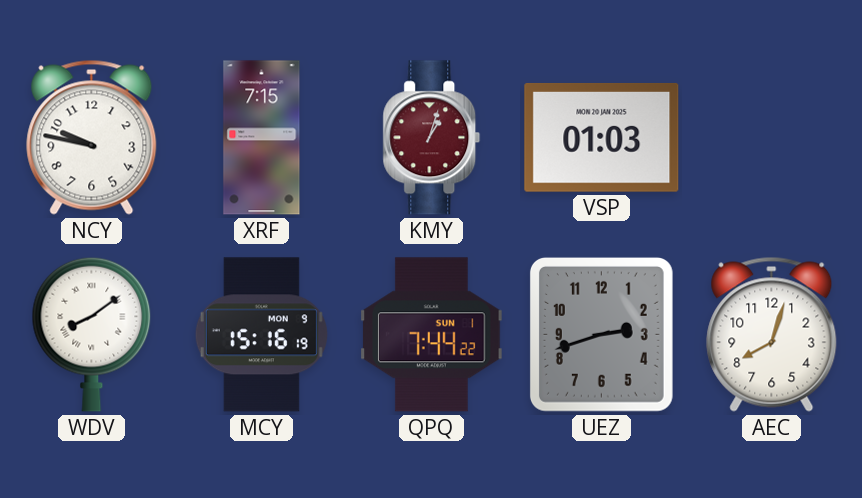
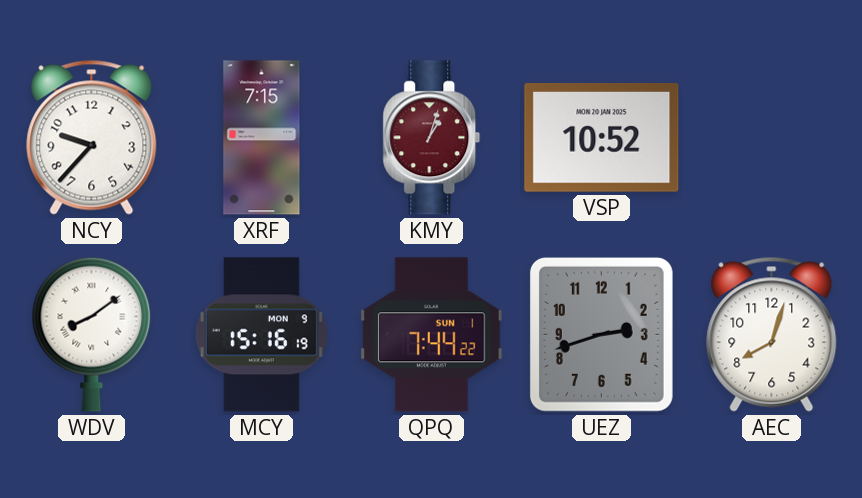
NCY: 9:47 -> 9:37 (92, 137)
VSP: 01:03 -> 10:52 (602, 137)
